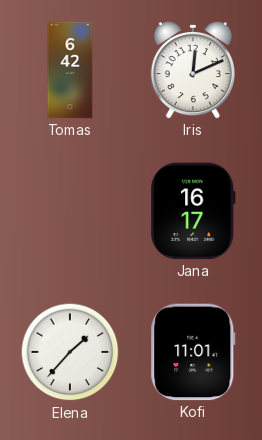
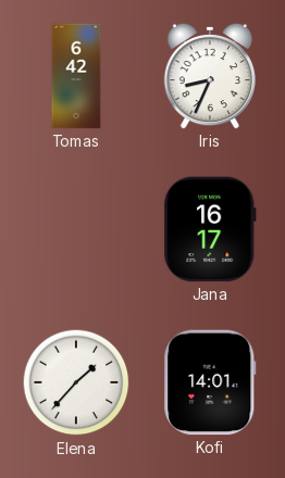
Iris: 12:11 -> 8:34 (210, 76)
Kofi: 11:01 -> 14:01 (210, 382)
